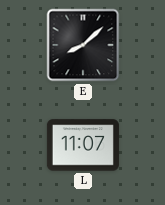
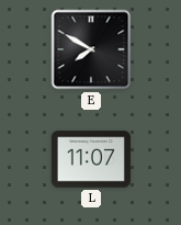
E: 8:08 -> 7:50 (91, 49)
